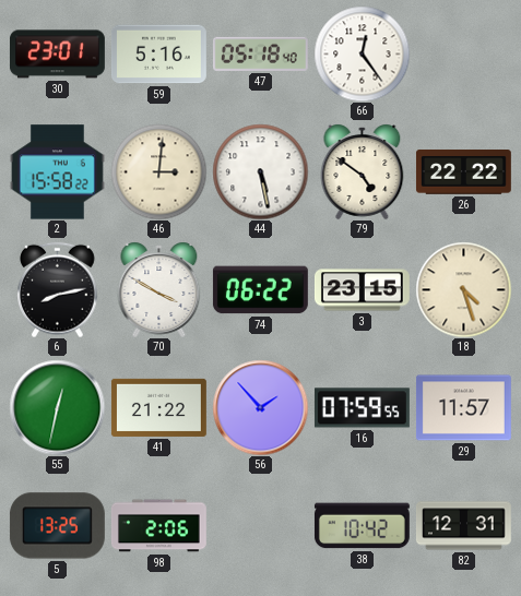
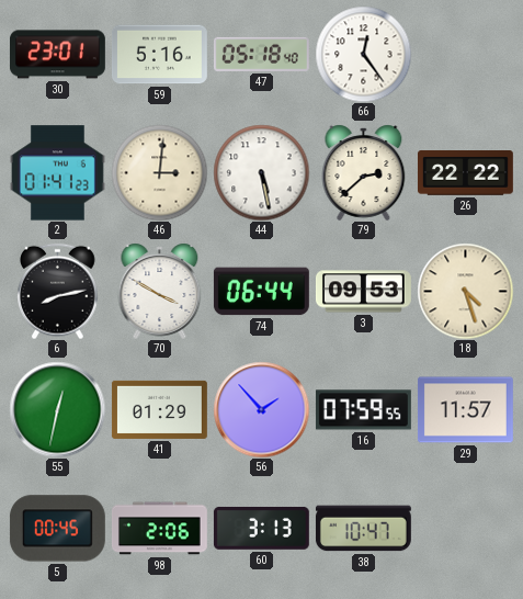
2: 15:58 -> 01:41 (57, 173)
79: 4:51 -> 2:38 (364, 172)
74: 06:22 -> 06:44 (261, 292)
3: 23:15 -> 09:53 (363, 292)
41: 21:22 -> 01:29 (159, 409)
5: 13:25 -> 00:45 (57, 529)
60: none -> 3:13 (261, 528)
38: 10:42 -> 10:47 (363, 529)
82: 12:31 -> none (463, 526)
